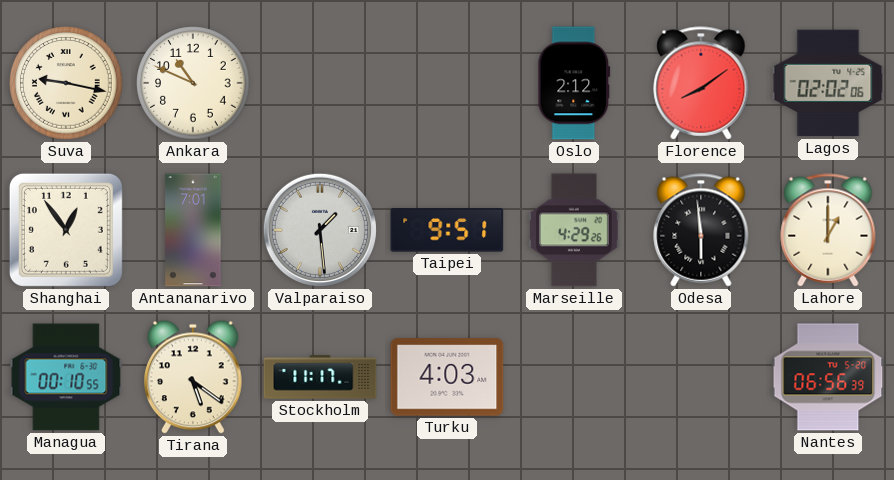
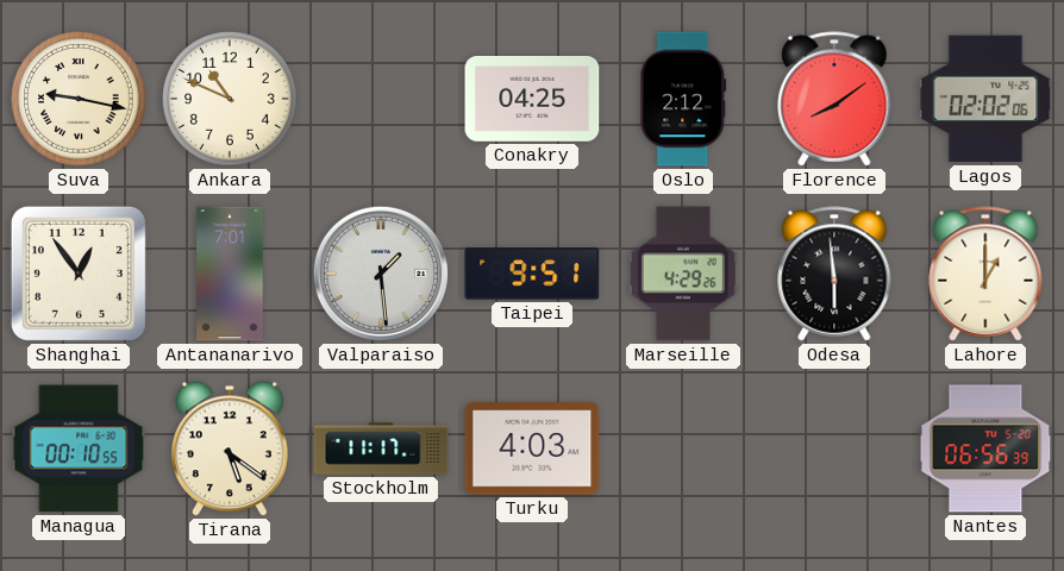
Conakry: none -> 04:25 (532, 100)
